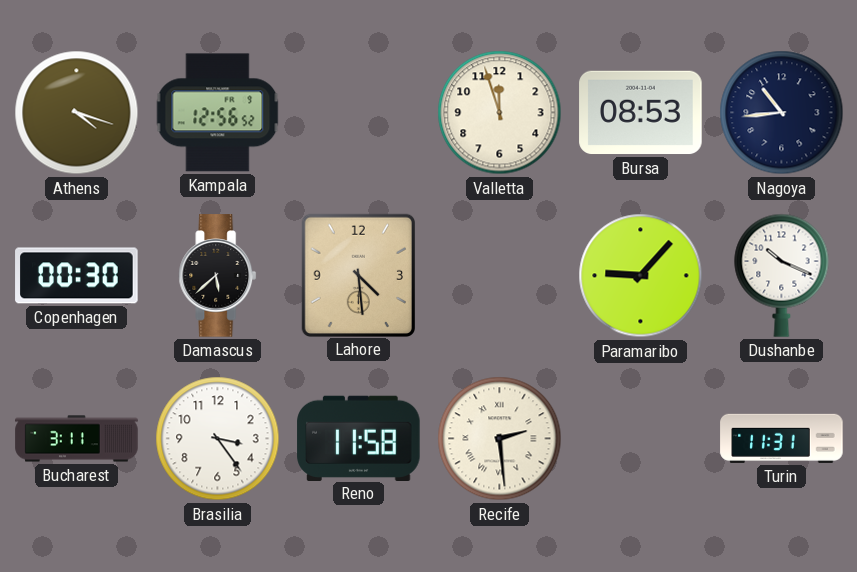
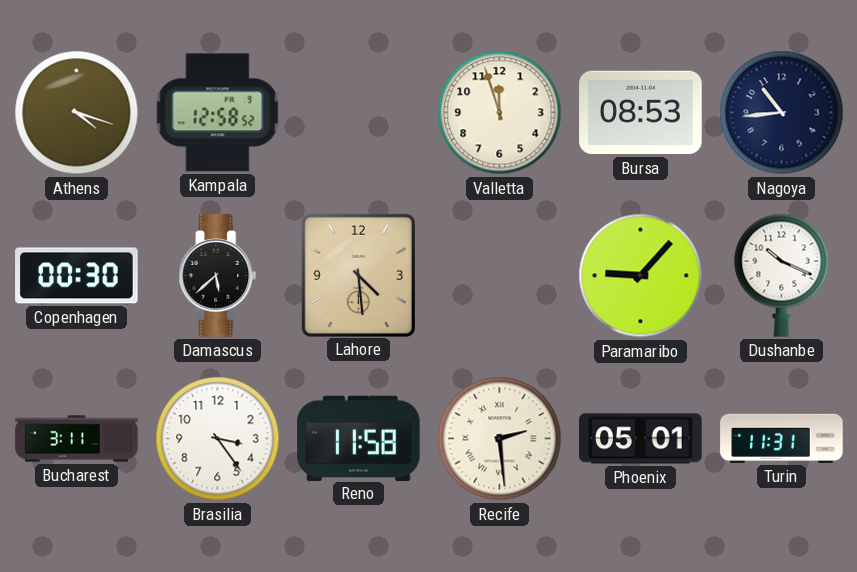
Kampala: 12:56 -> 12:58 (218, 113)
Phoenix: none -> 05:01 (641, 439)
